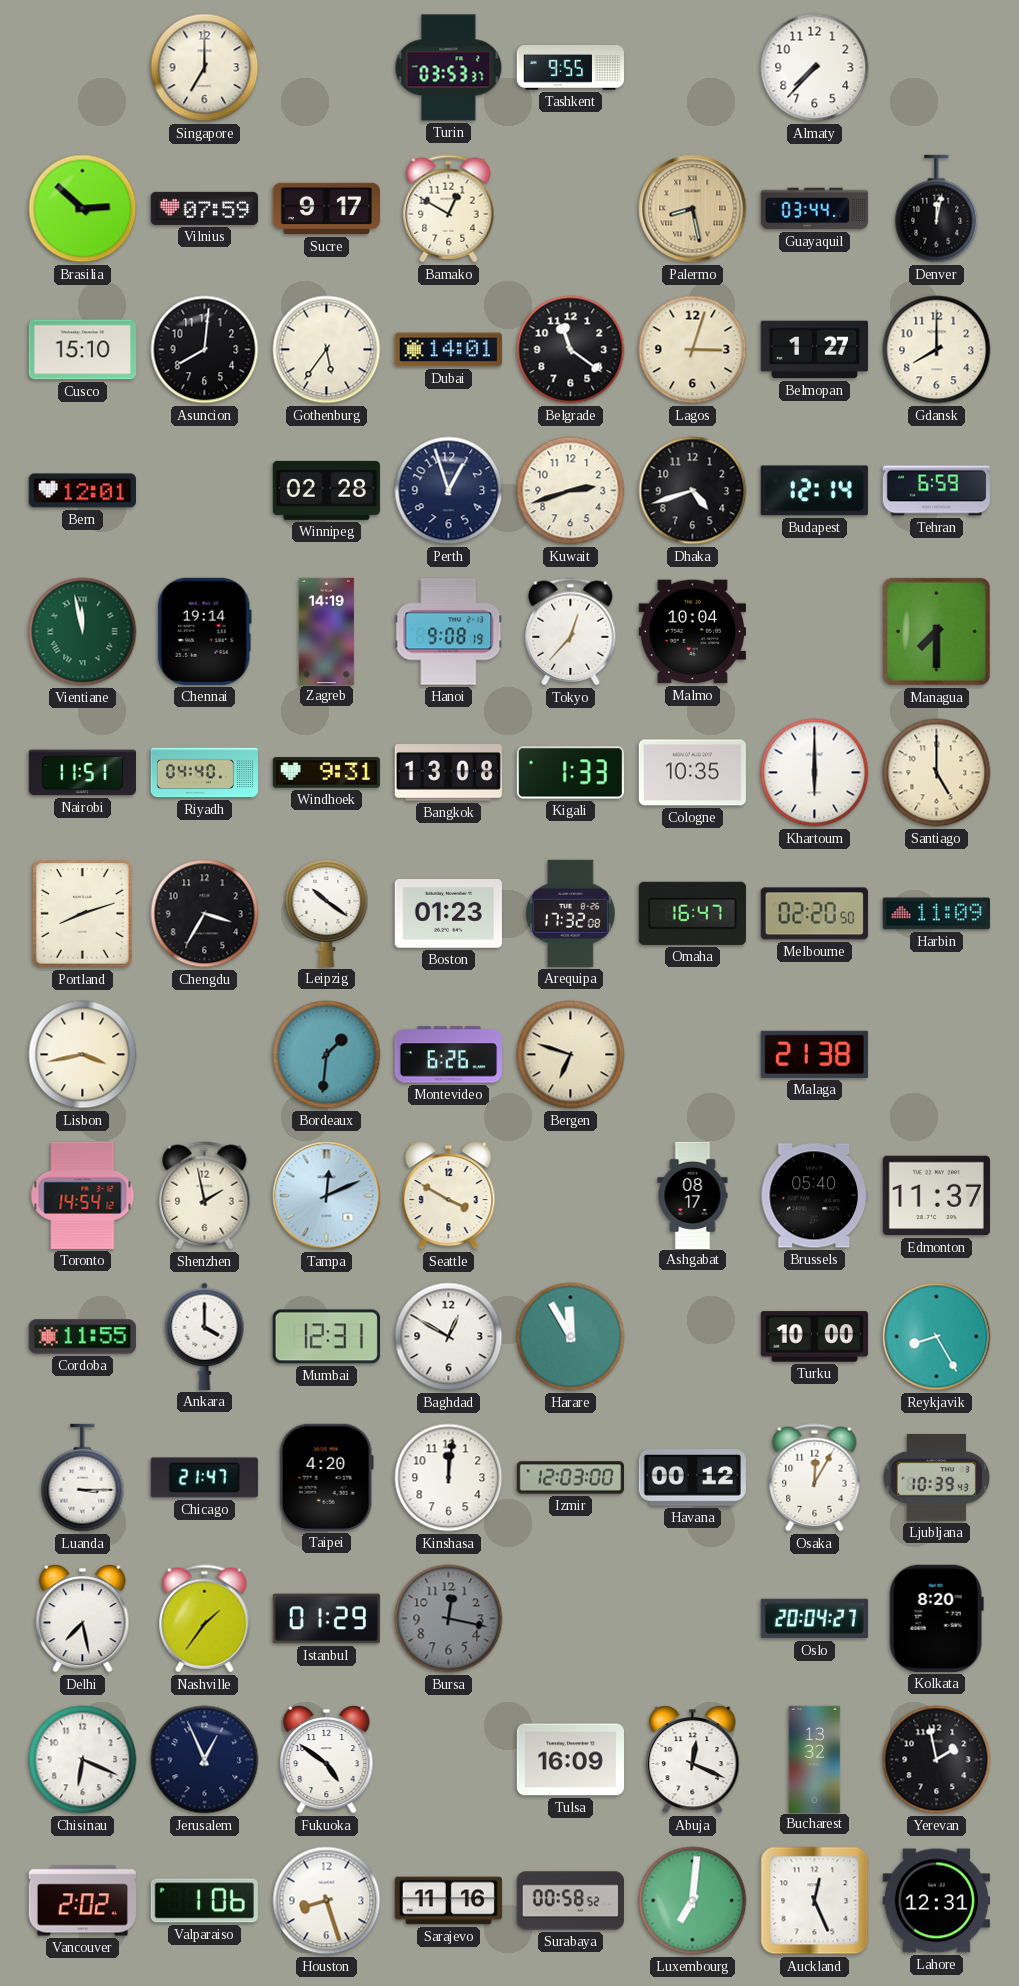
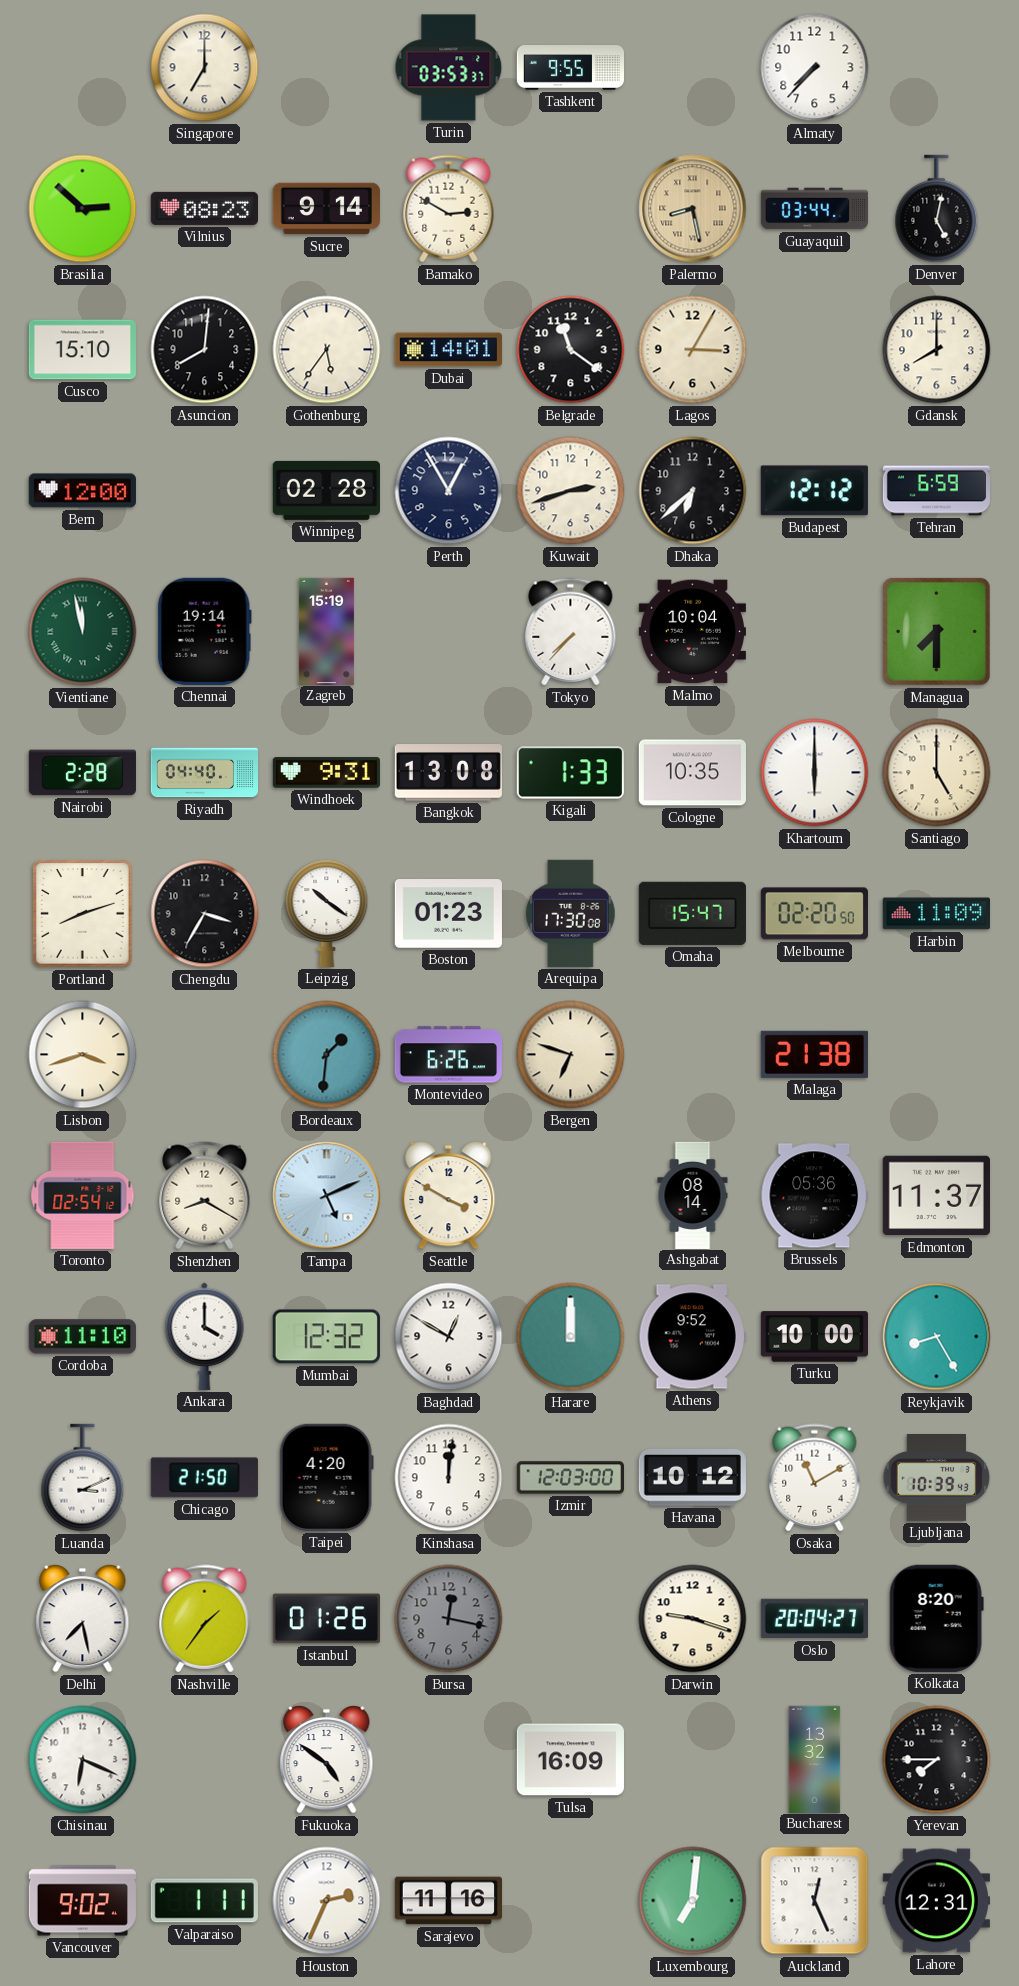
Vilnius: 07:59 -> 08:23 (204, 208)
Sucre: 9:17 -> 9:14 (326, 209)
Bamako: 12:50 -> 2:50 (449, 209)
Denver: 12:02 -> 5:02 (937, 209)
Lagos: 3:03 -> 3:05 (693, 350)
Belmopan: 1:27 -> none (814, 350)
Bern: 12:01 -> 12:00 (82, 491)
Perth: 12:57 -> 12:55 (449, 491)
Dhaka: 4:42 -> 6:38 (693, 491)
Budapest: 12:14 -> 12:12 (814, 491)
Zagreb: 14:19 -> 15:19 (326, 631)
Hanoi: 9:08 -> none (449, 632)
Tokyo: 12:37 -> 7:37 (571, 632)
Nairobi: 11:51 -> 2:28 (82, 773)
Arequipa: 17:32 -> 17:30 (571, 913)
Omaha: 16:47 -> 15:47 (692, 913)
Lisbon: 3:43 -> 3:42 (83, 1055)
Toronto: 14:54 -> 02:54 (83, 1195)
Shenzhen: 1:58 -> 8:20 (205, 1196)
Tampa: 12:11 -> 5:11 (327, 1196)
Ashgabat: 08:17 -> 08:14 (693, 1195)
Brussels: 05:40 -> 05:36 (814, 1196)
Cordoba: 11:55 -> 11:10 (82, 1337)
Mumbai: 12:31 -> 12:32 (326, 1337)
Harare: 11:55 -> 12:00 (571, 1337)
Athens: none -> 9:52 (692, 1337)
Luanda: 3:15 -> 3:11 (83, 1478)
Chicago: 21:47 -> 21:50 (204, 1478)
Havana: 00:12 -> 10:12 (692, 1477)
Osaka: 12:05 -> 11:10 (815, 1478)
Istanbul: 01:29 -> 01:26 (326, 1619)
Darwin: none -> 9:18 (693, 1619)
Jerusalem: 12:56 -> none (205, 1760)
Abuja: 12:19 -> none (693, 1760)
Yerevan: 1:58 -> 7:45 (937, 1760)
Vancouver: 2:02 -> 9:02 (82, 1901)
Valparaiso: 1:06 -> 1:11 (204, 1901)
Houston: 8:27 -> 2:34 (327, 1901)
Surabaya: 00:58 -> none (570, 1901)
